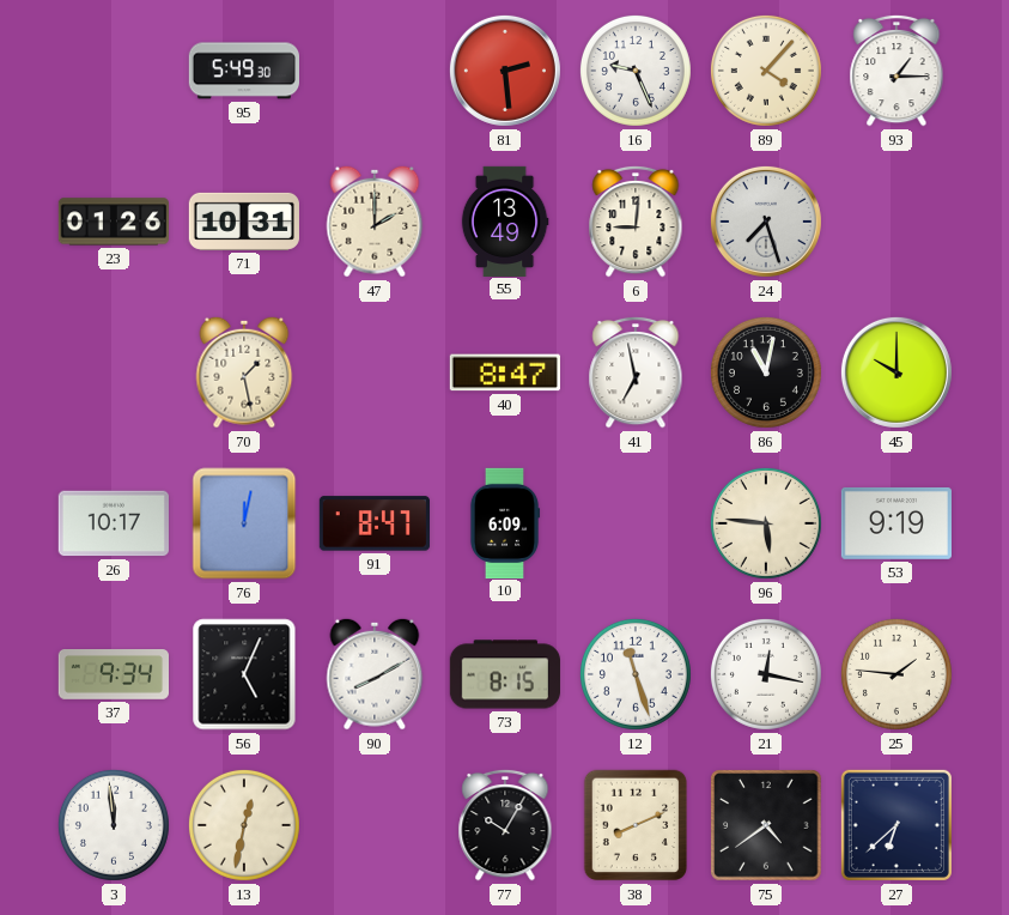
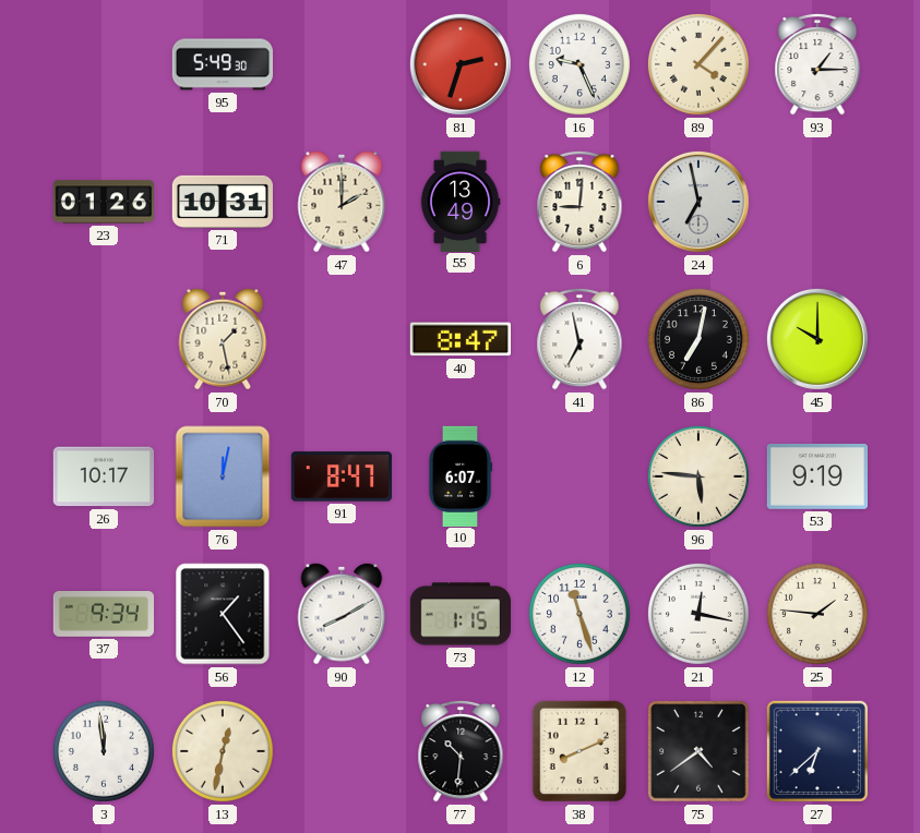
81: 2:29 -> 2:33 (461, 64)
24: 7:27 -> 6:58 (698, 202)
86: 11:02 -> 7:02 (698, 339)
10: 6:09 -> 6:07 (461, 475)
56: 5:04 -> 1:24 (223, 614)
73: 8:15 -> 1:15 (459, 614)
77: 10:05 -> 10:31 (461, 751)
